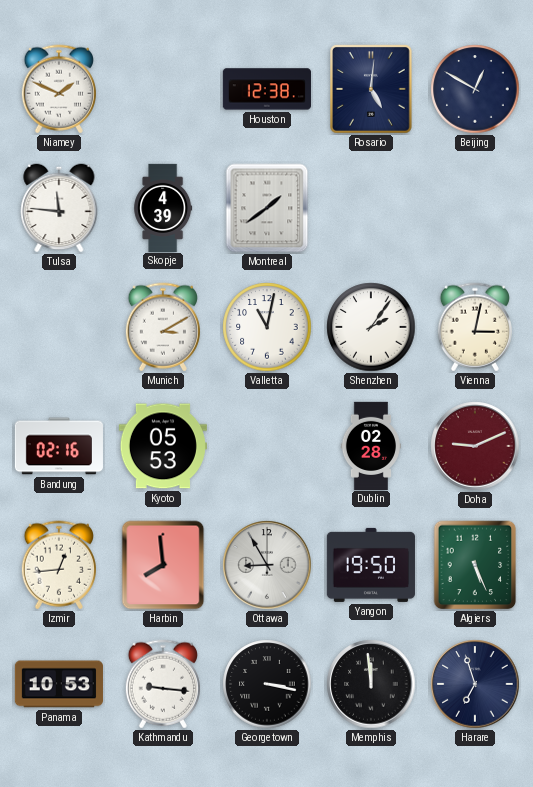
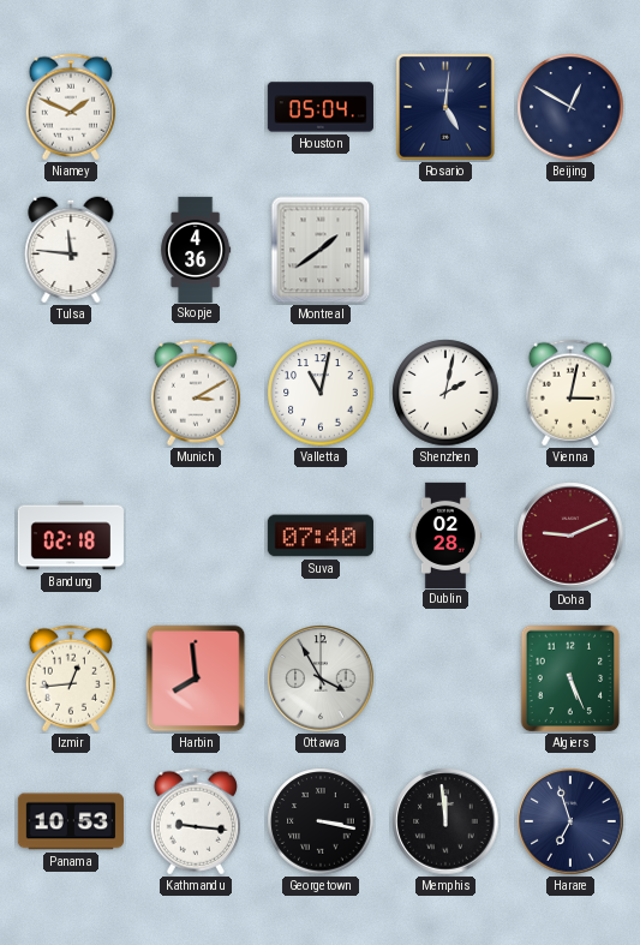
Houston: 12:38 -> 05:04 (321, 107)
Skopje: 4:39 -> 4:36 (196, 249)
Shenzhen: 2:06 -> 2:02 (445, 393)
Bandung: 02:16 -> 02:18 (71, 536)
Kyoto: 05:53 -> none (163, 446)
Suva: none -> 07:40 (321, 536)
Ottawa: 8:55 -> 3:55 (321, 678)
Yangon: 19:50 -> none (371, 565)
